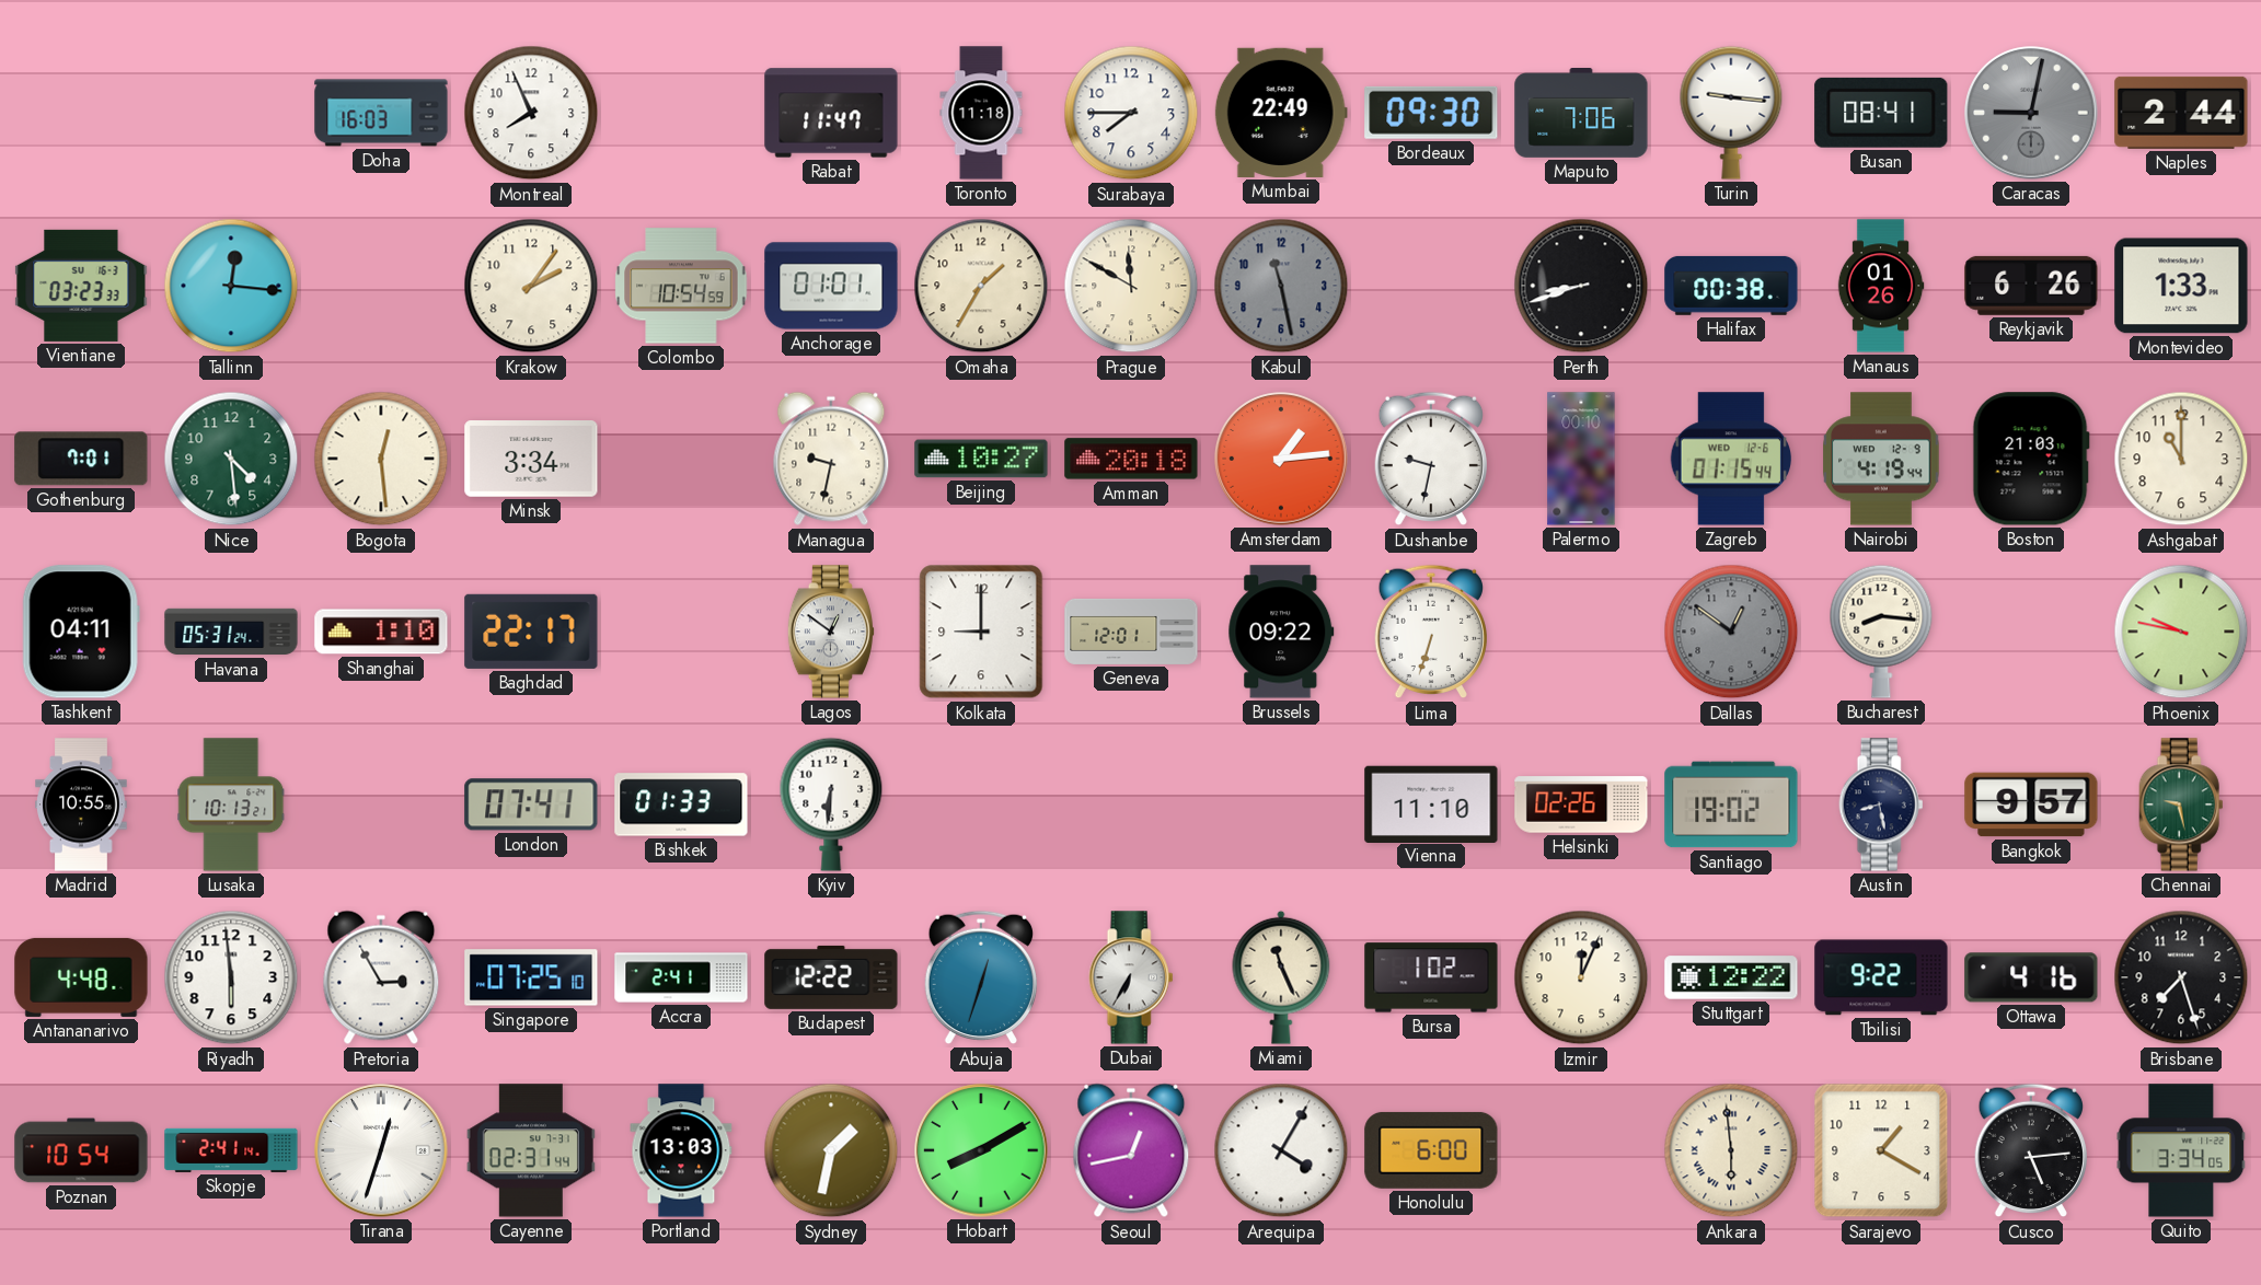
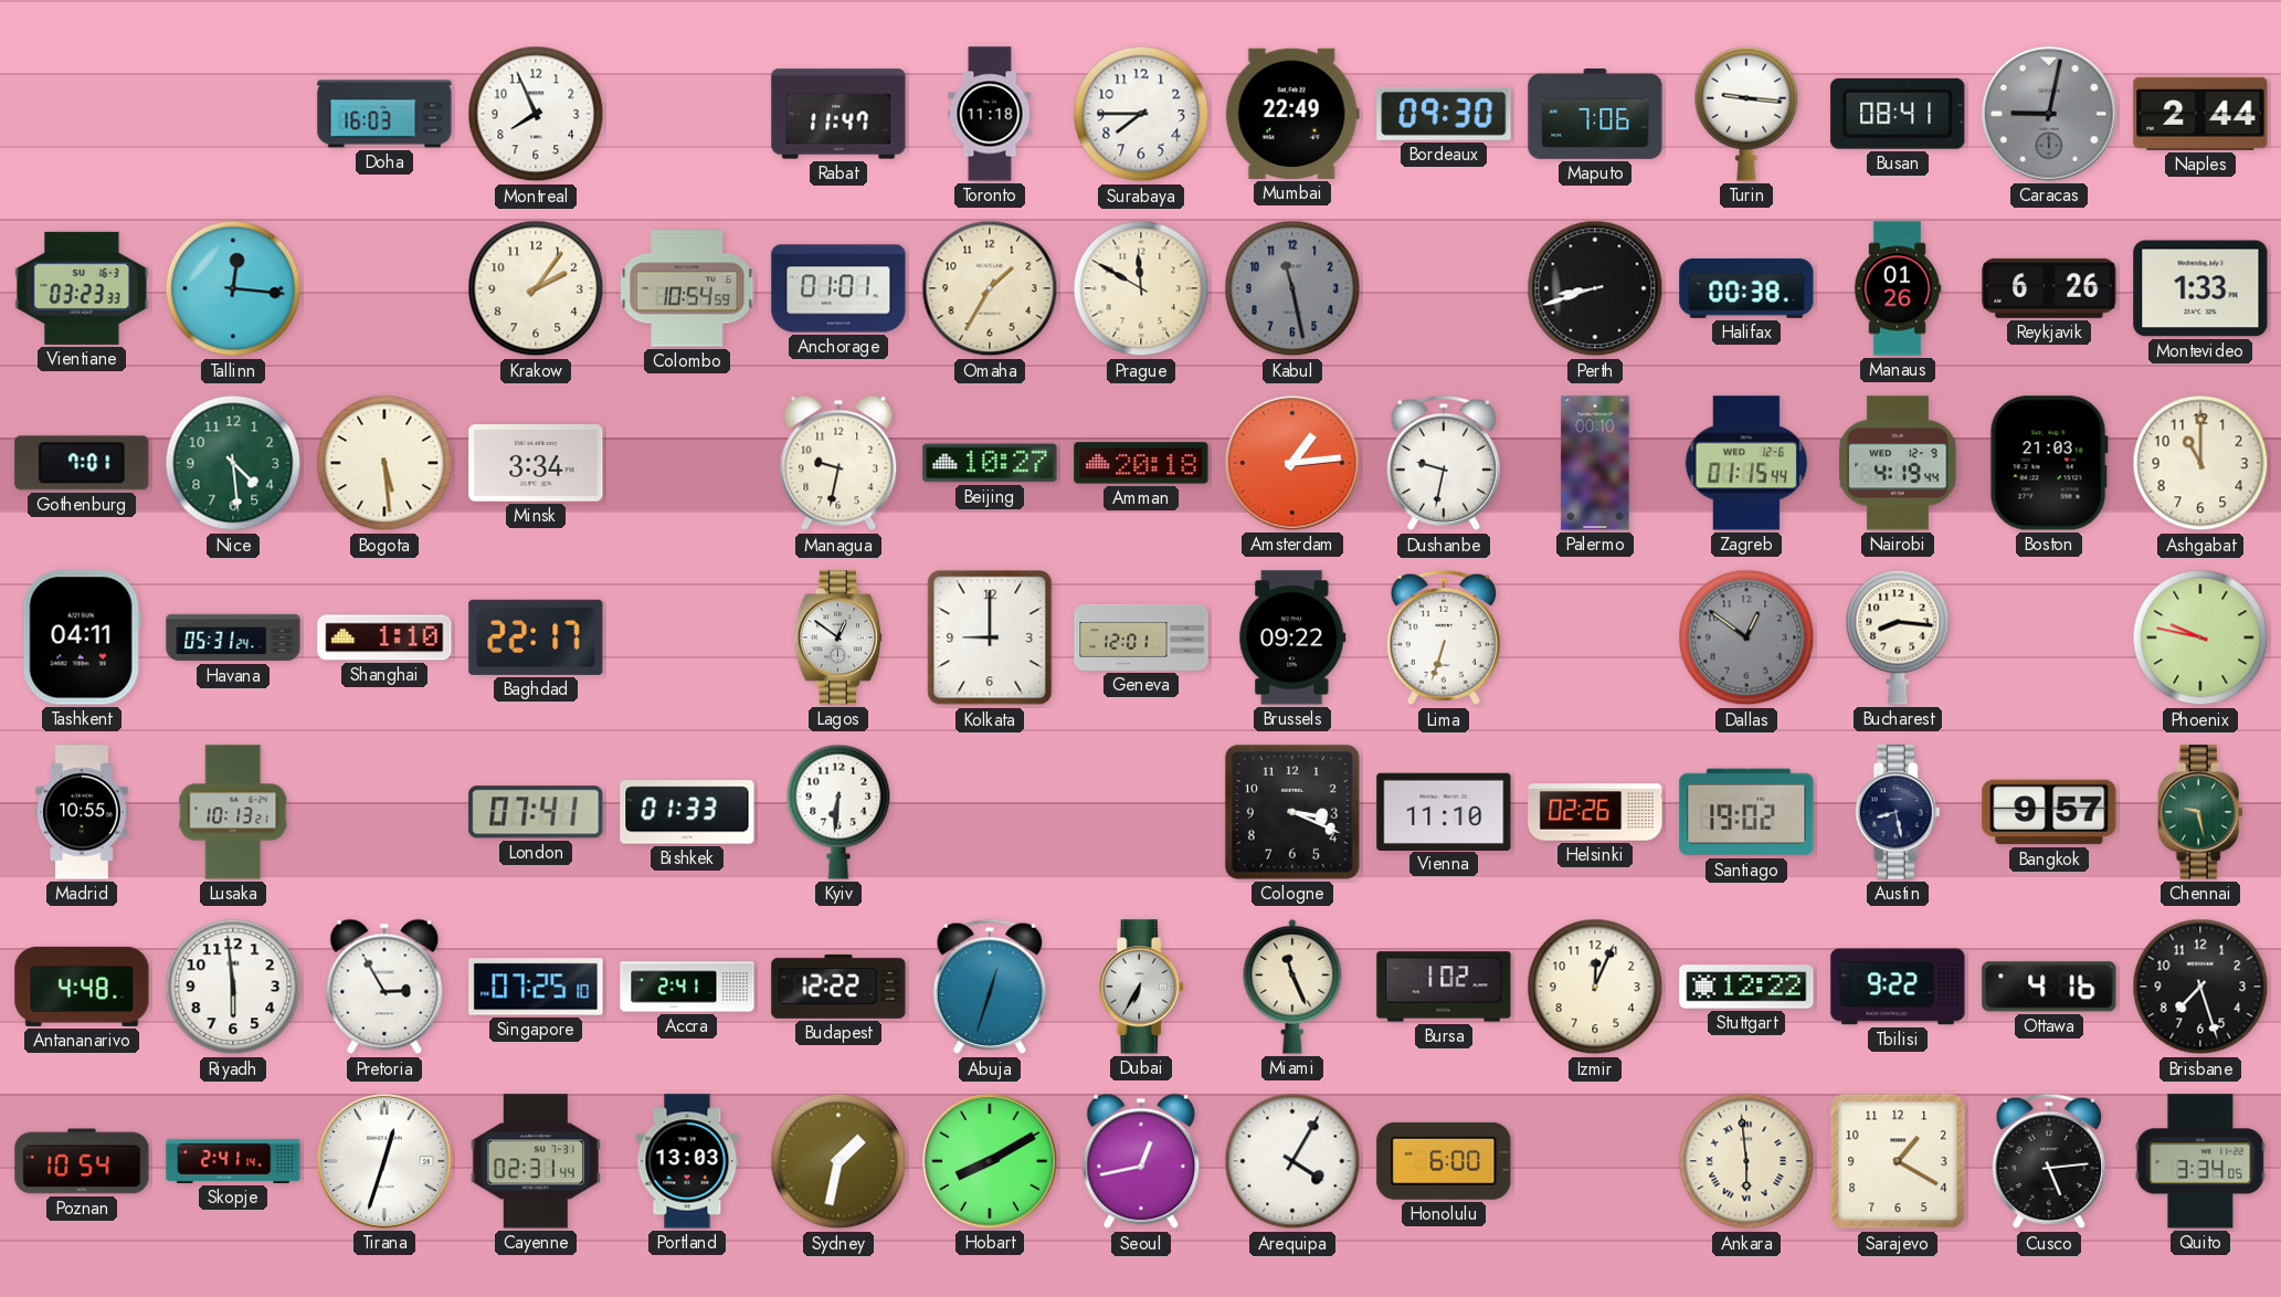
Bogota: 12:29 -> 5:29 (384, 463)
Cologne: none -> 3:19 (1292, 812)
